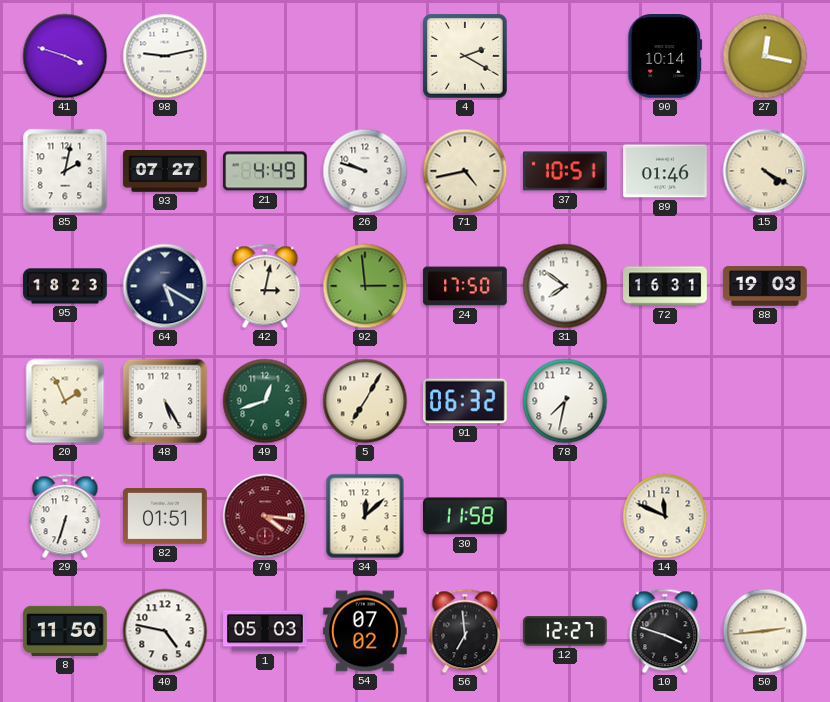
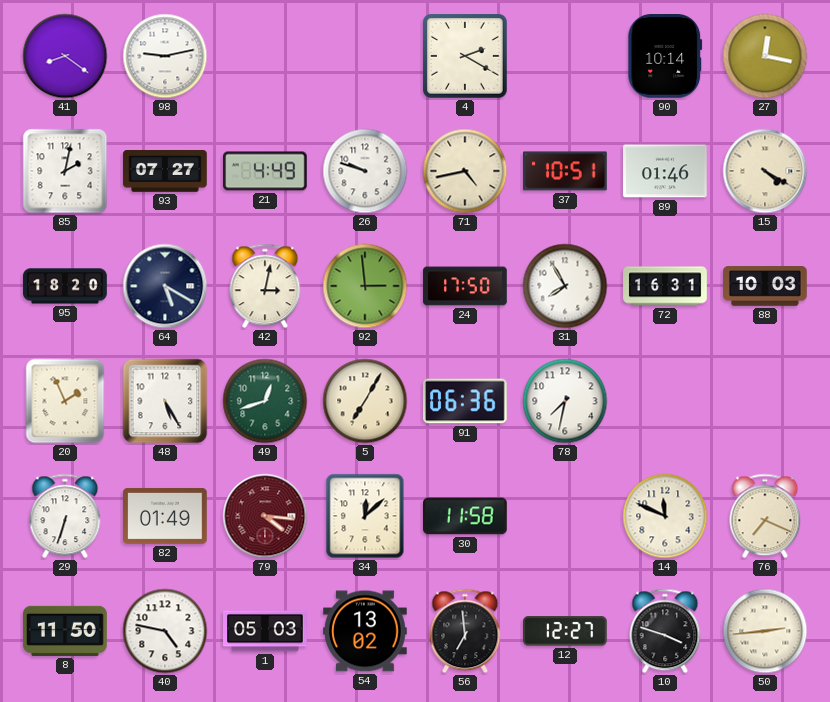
41: 3:48 -> 8:21 (65, 56)
95: 18:23 -> 18:20 (65, 286)
31: 7:51 -> 7:55 (565, 286)
88: 19:03 -> 10:03 (765, 286)
91: 06:32 -> 06:36 (466, 401)
82: 01:51 -> 01:49 (166, 516)
76: none -> 7:19 (765, 516)
54: 07:02 -> 13:02 (365, 631)
